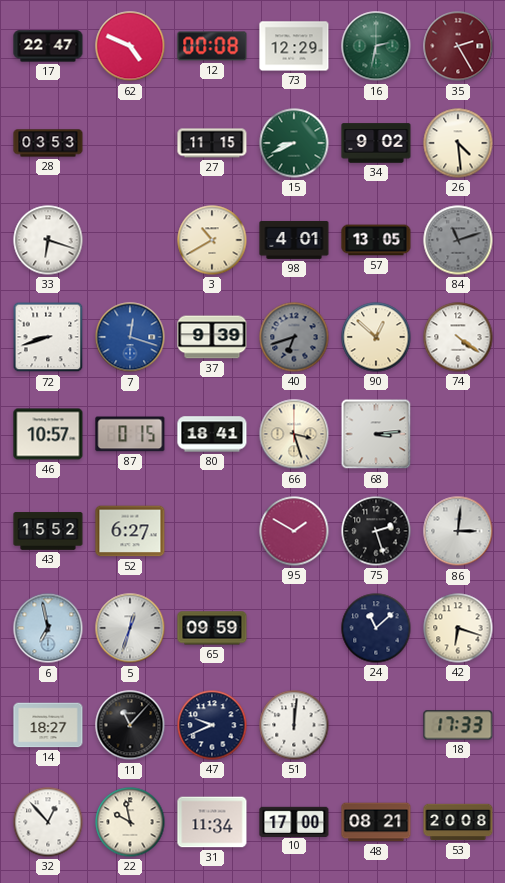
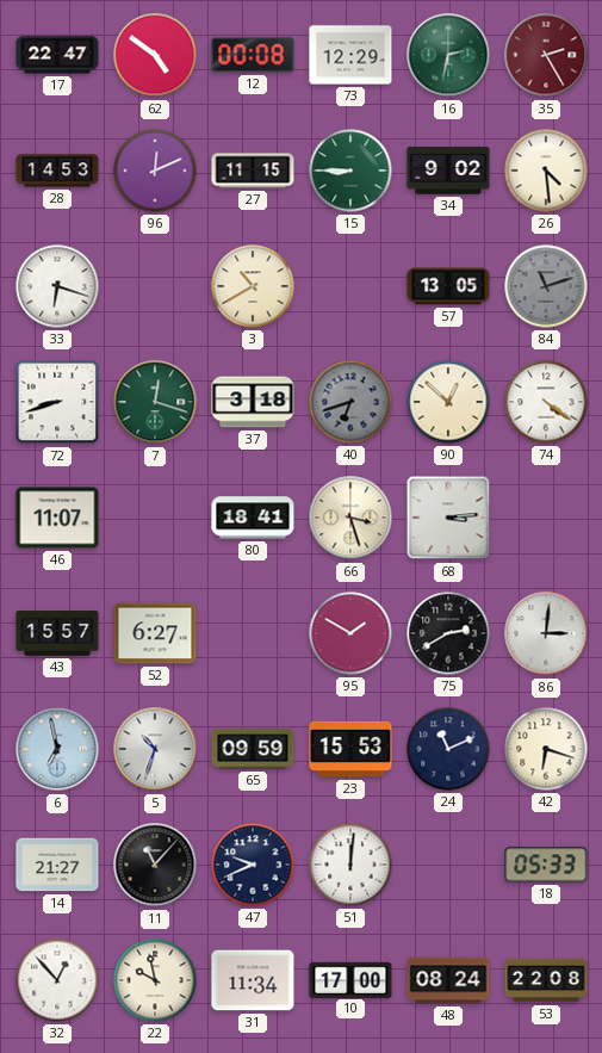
62: 4:49 -> 4:51 (155, 55)
28: 03:53 -> 14:53 (57, 171)
96: none -> 12:11 (155, 171)
15: 8:41 -> 8:45 (350, 171)
98: 4:01 -> none (294, 240)
7 dial: blue -> green (155, 402)
37: 9:39 -> 3:18 (253, 402)
46: 10:57 -> 11:07 (57, 518)
87: 0:15 -> none (130, 434)
43: 15:52 -> 15:57 (57, 633)
75: 2:27 -> 2:40 (448, 633)
5: 12:33 -> 10:33 (155, 749)
23: none -> 15:53 (350, 749)
24: 11:08 -> 11:11 (448, 749)
14: 18:27 -> 21:27 (57, 865)
18: 17:33 -> 05:33 (546, 865)
48: 08:21 -> 08:24 (448, 980)
53: 20:08 -> 22:08 (546, 980)
